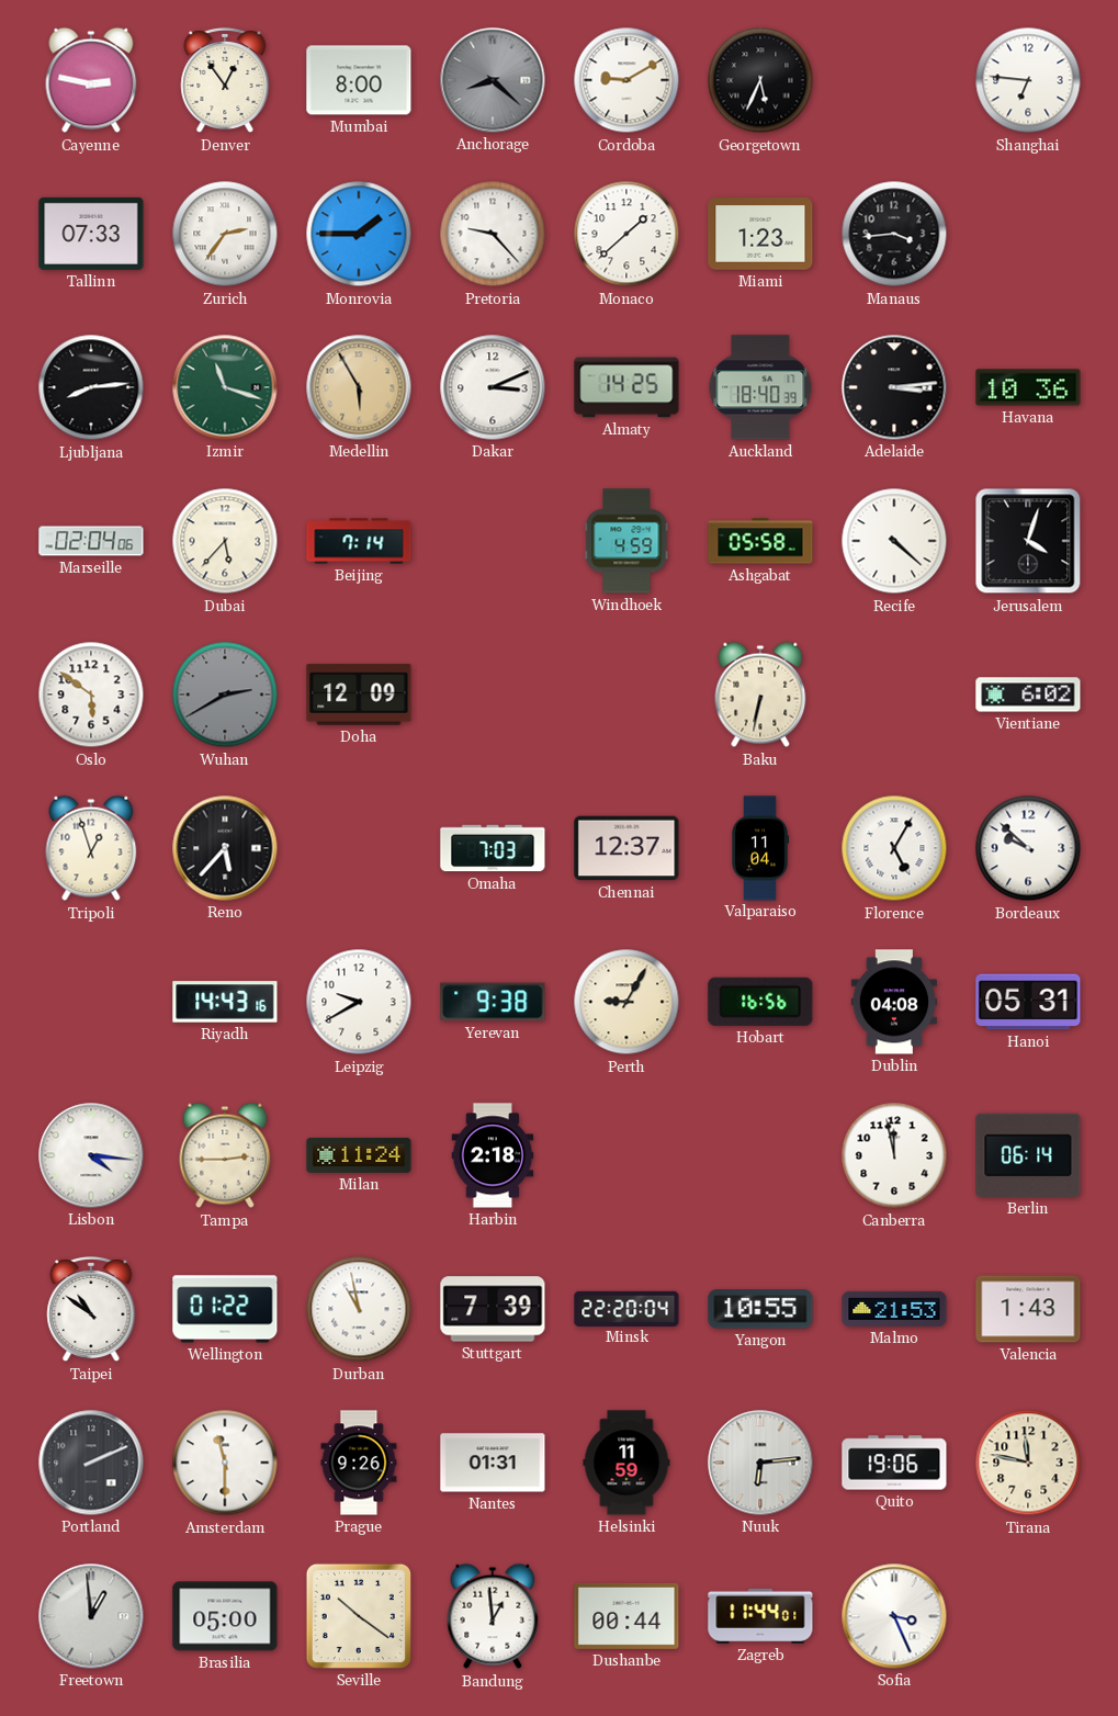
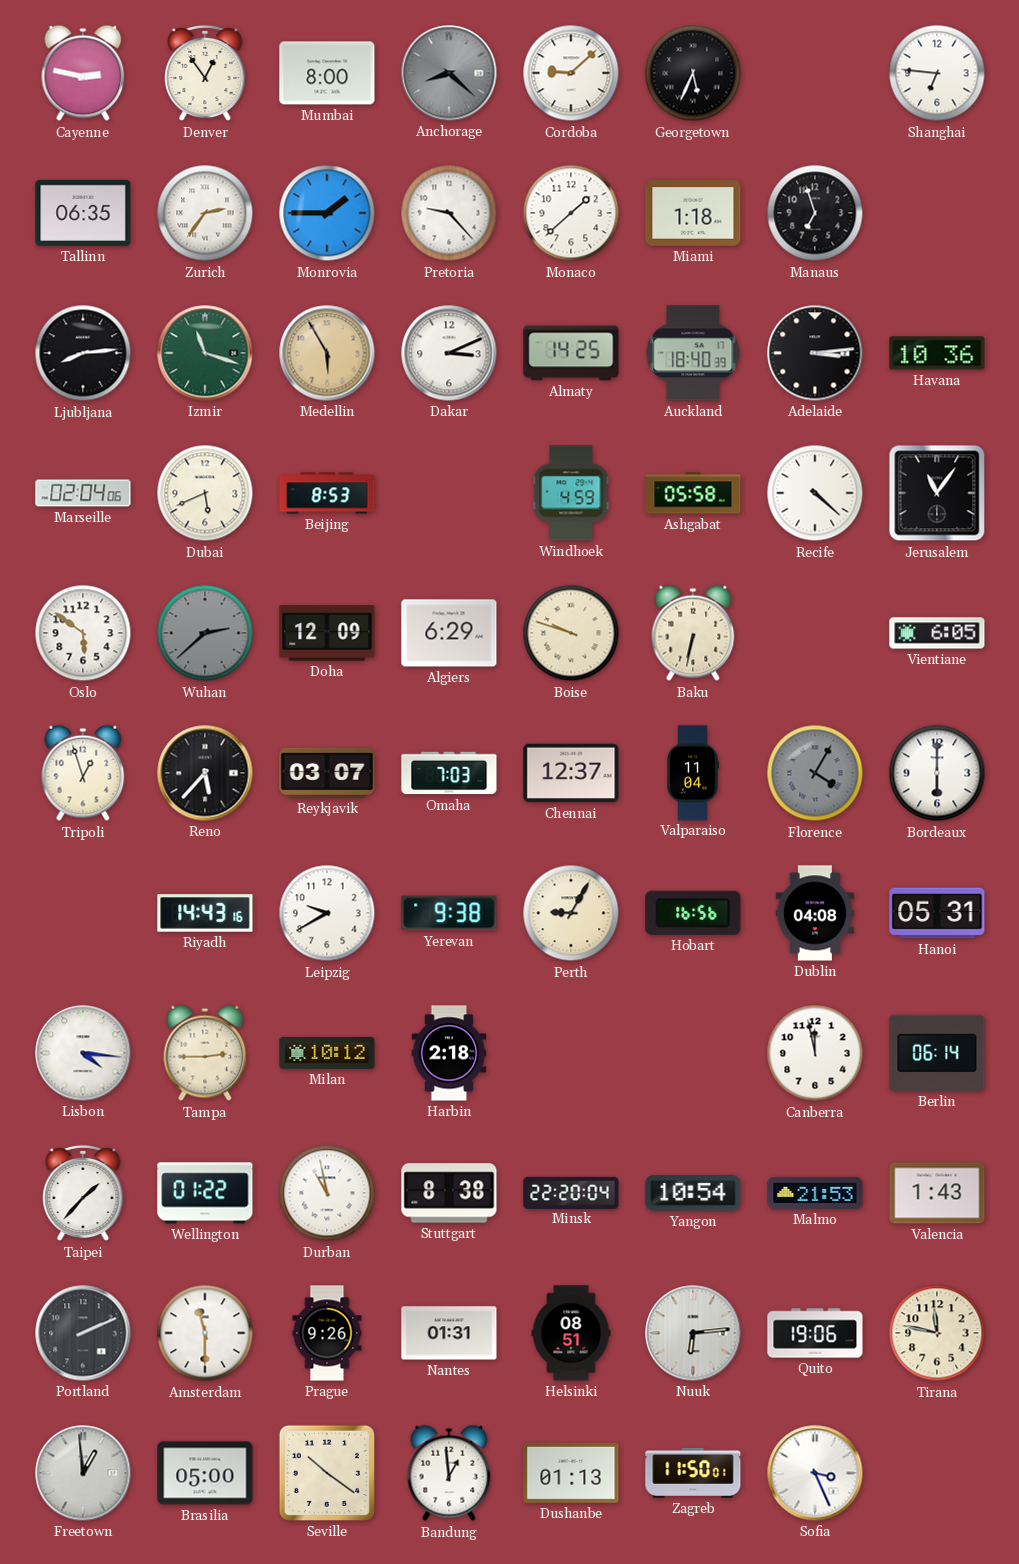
Cordoba: 9:10 -> 9:08 (571, 73)
Tallinn: 07:33 -> 06:35 (83, 213)
Miami: 1:23 -> 1:18 (693, 213)
Manaus: 3:44 -> 6:57 (815, 213)
Dubai: 5:37 -> 5:41 (205, 493)
Beijing: 7:14 -> 8:53 (327, 493)
Jerusalem: 4:03 -> 11:06 (937, 493)
Wuhan: 2:40 -> 2:38 (205, 633)
Algiers: none -> 6:29 (449, 633)
Boise: none -> 9:48 (571, 633)
Vientiane: 6:02 -> 6:05 (937, 633)
Reykjavik: none -> 03:07 (327, 773)
Florence: 5:05 -> 4:05 (815, 773)
Florence dial: white -> grey (815, 773)
Bordeaux: 9:52 -> 6:00 (937, 773)
Milan: 11:24 -> 10:12 (327, 1053)
Taipei: 10:51 -> 1:37 (83, 1193)
Stuttgart: 7:39 -> 8:38 (449, 1193)
Yangon: 10:55 -> 10:54 (693, 1193)
Helsinki: 11:59 -> 08:51 (571, 1333)
Dushanbe: 00:44 -> 01:13 (571, 1473)
Zagreb: 11:44 -> 11:50 (693, 1473)
